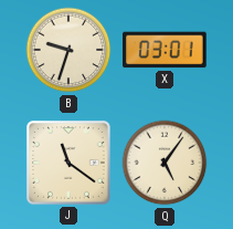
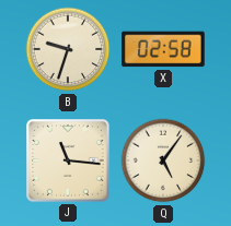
X: 03:01 -> 02:58 (163, 49)
J: 11:21 -> 11:16 (68, 160)
